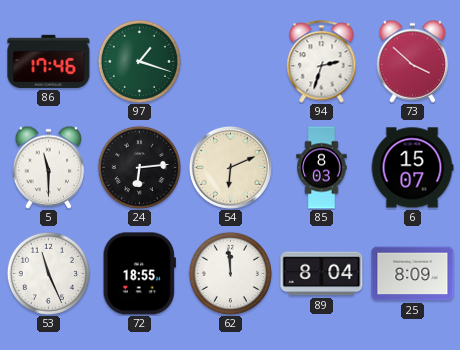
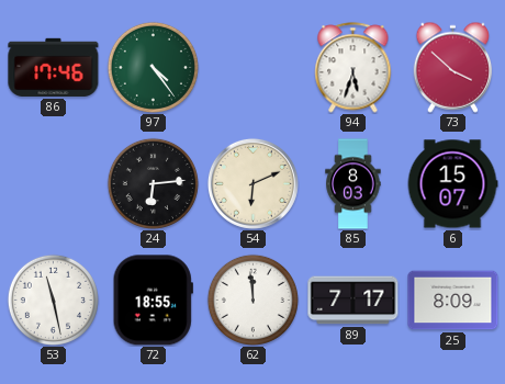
97: 1:18 -> 4:24 (153, 67)
94: 2:33 -> 5:33 (353, 68)
5: 11:30 -> none (49, 167)
53: 11:26 -> 11:28 (53, 300)
89: 8:04 -> 7:17 (353, 301)
